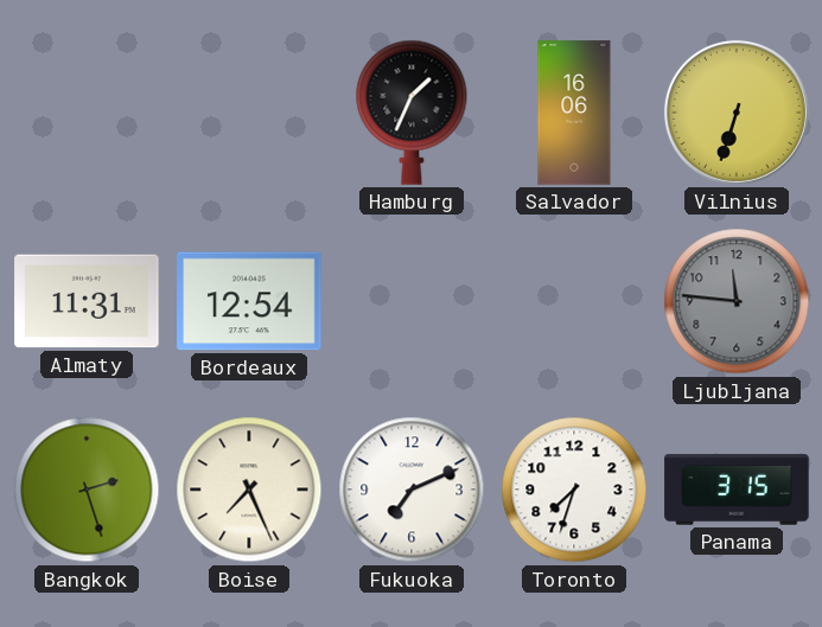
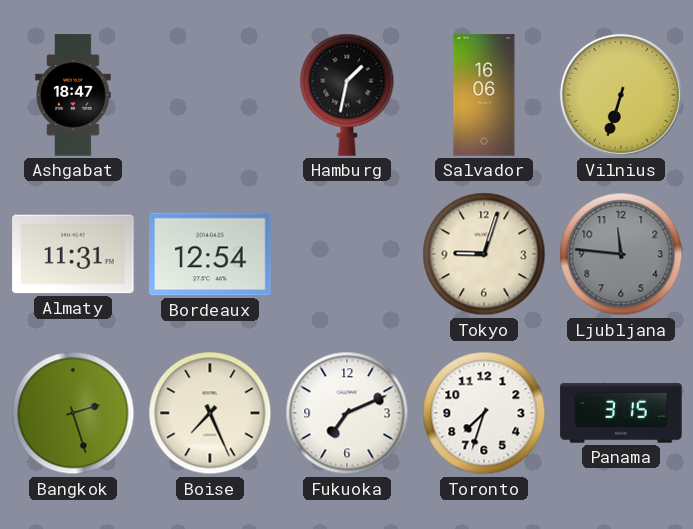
Ashgabat: none -> 18:47 (73, 95)
Hamburg: 1:34 -> 1:32 (347, 95)
Tokyo: none -> 9:03 (484, 254)
